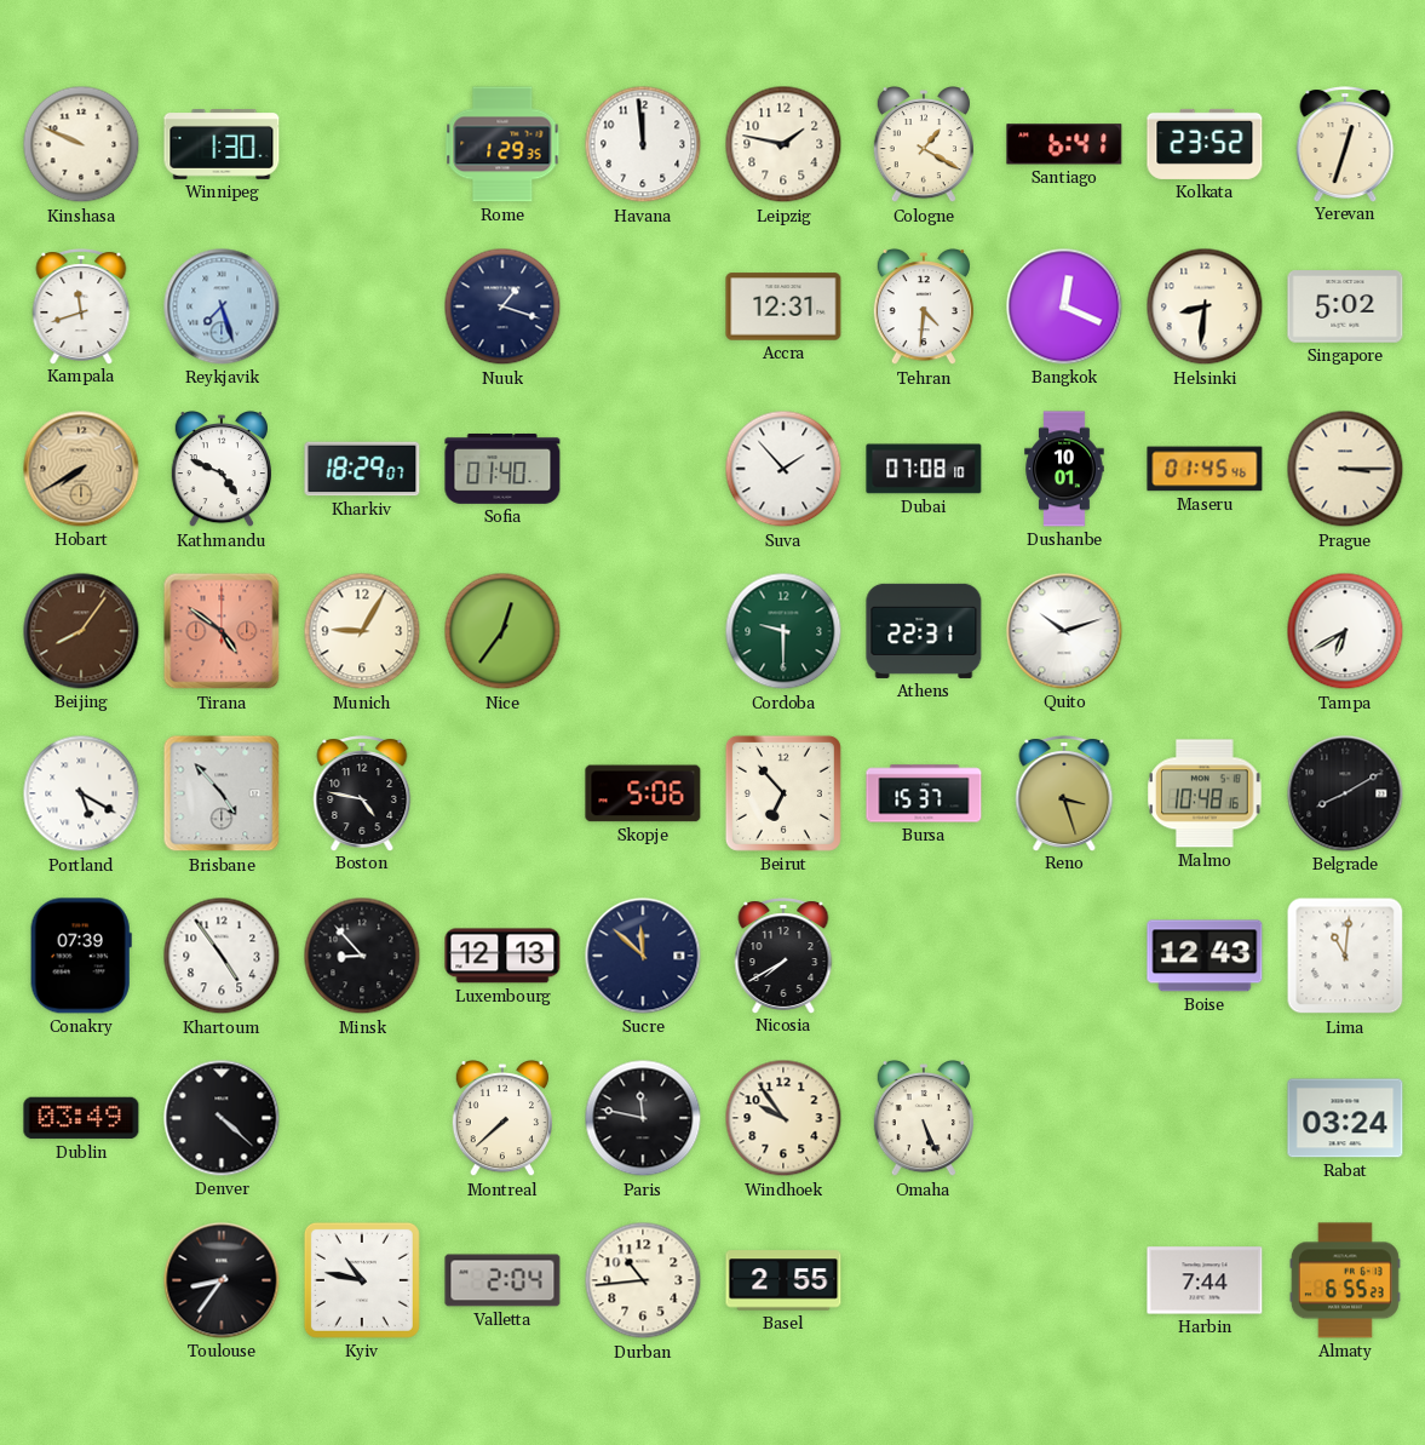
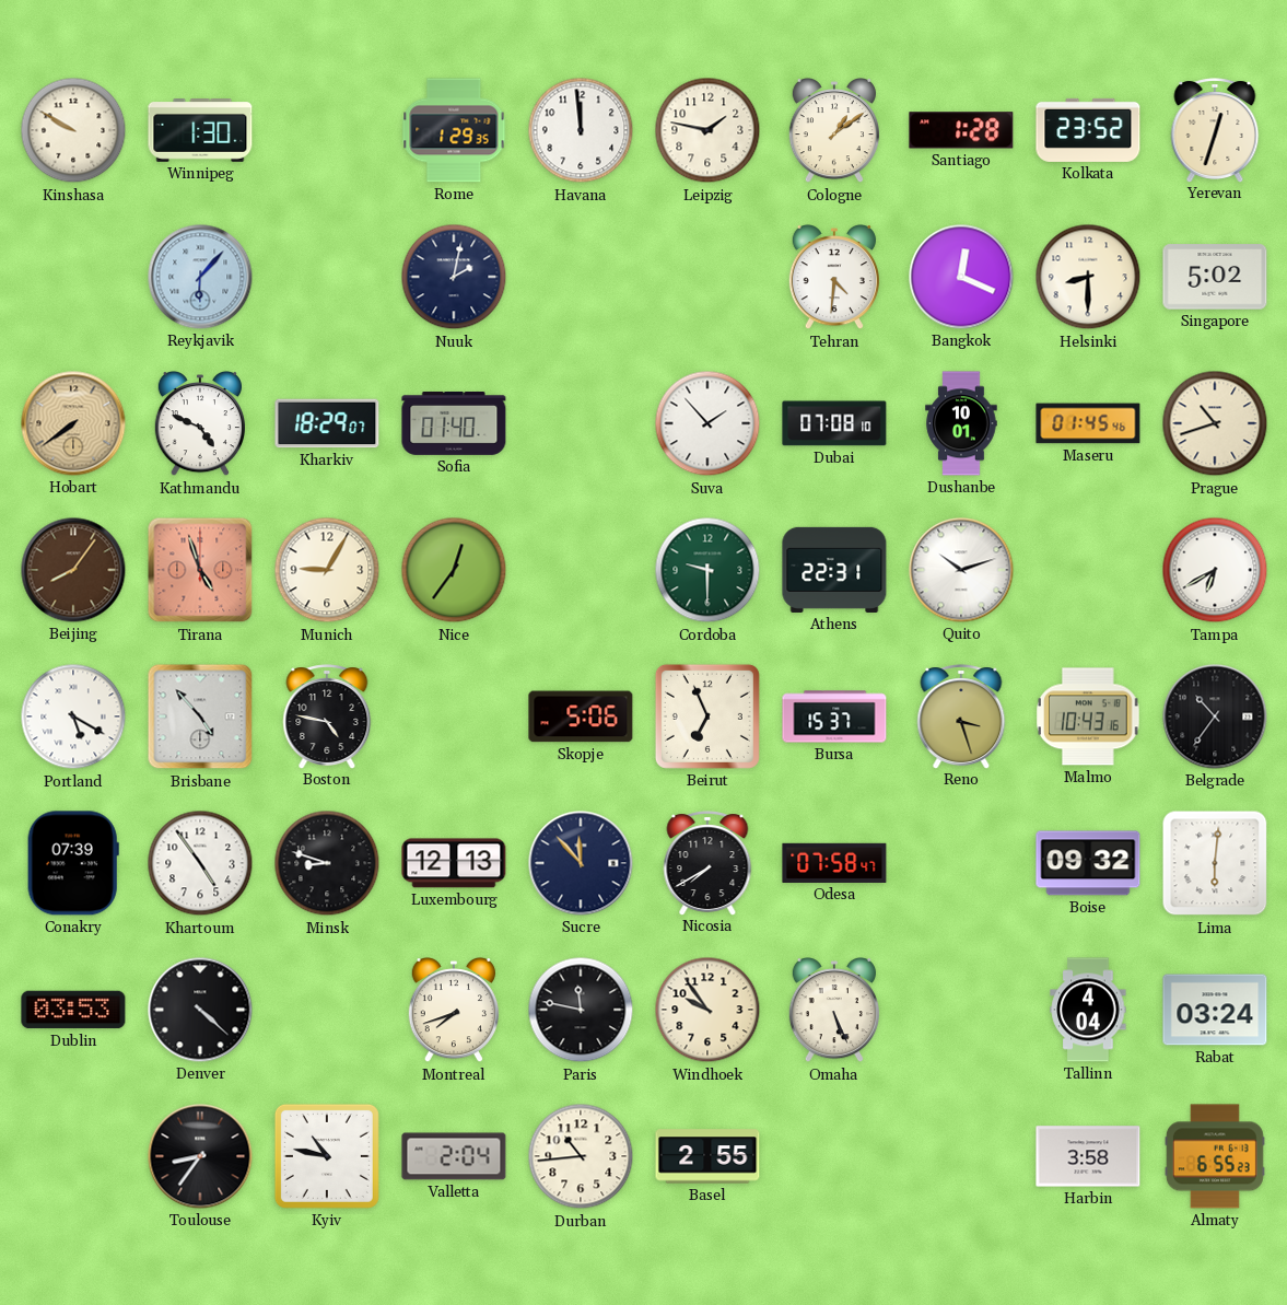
Kinshasa: 9:49 -> 9:50 (73, 130)
Cologne: 1:20 -> 1:09 (833, 131)
Santiago: 6:41 -> 1:28 (961, 130)
Kampala: 11:42 -> none (81, 306)
Reykjavik: 7:27 -> 6:07 (200, 277)
Nuuk: 1:18 -> 2:02 (454, 277)
Accra: 12:31 -> none (783, 306)
Helsinki: 8:31 -> 8:30 (1088, 277)
Hobart: 7:40 -> 7:39 (73, 423)
Prague: 3:15 -> 10:42 (1215, 423)
Tirana: 4:51 -> 4:57 (200, 570)
Beirut: 6:53 -> 6:56 (707, 716)
Malmo: 10:48 -> 10:43 (1088, 716)
Belgrade: 8:10 -> 10:36 (1215, 716)
Minsk: 8:53 -> 8:48 (327, 863)
Sucre: 11:52 -> 11:53 (581, 863)
Odesa: none -> 07:58 (834, 863)
Boise: 12:43 -> 09:32 (1088, 863)
Lima: 11:01 -> 6:01 (1215, 863)
Dublin: 03:49 -> 03:53 (73, 1010)
Montreal: 7:38 -> 7:42 (453, 1011)
Tallinn: none -> 4:04 (1088, 1010)
Harbin: 7:44 -> 3:58 (1088, 1156)
